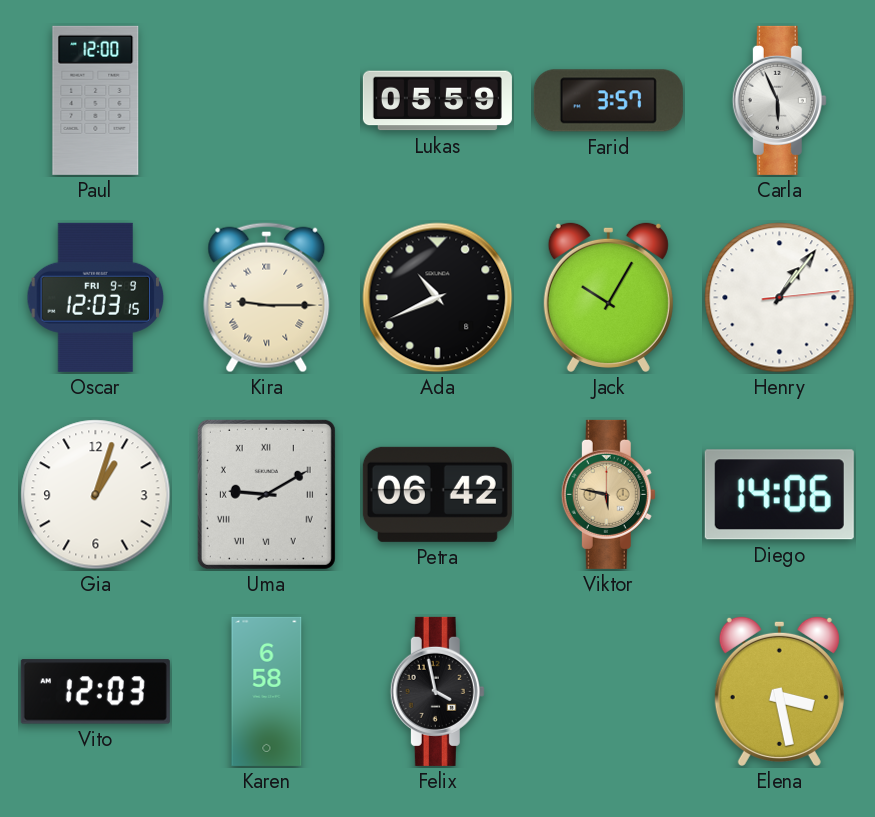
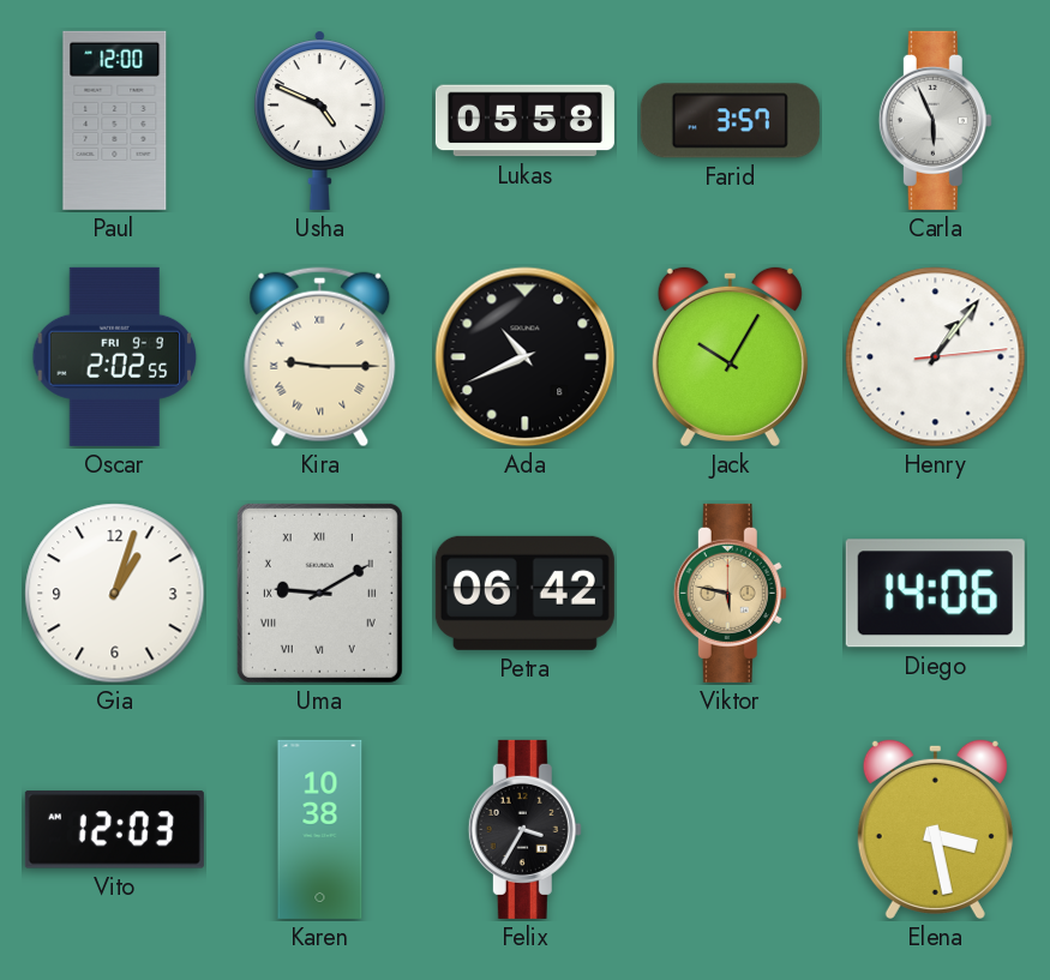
Usha: none -> 4:49 (319, 120)
Lukas: 05:59 -> 05:58 (524, 121)
Oscar: 12:03 -> 2:02 (115, 356)
Karen: 6:58 -> 10:38 (320, 829)
Felix: 3:58 -> 3:35 (524, 829)
